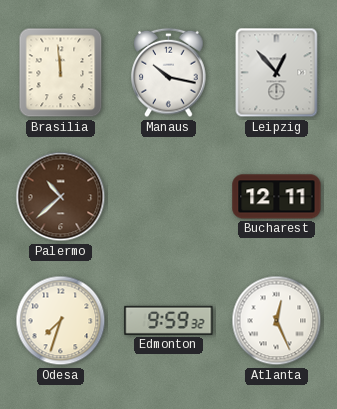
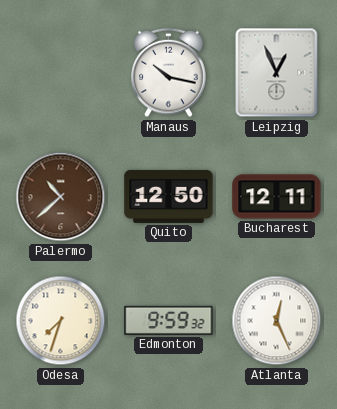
Brasilia: 11:59 -> none (61, 73)
Leipzig: 12:53 -> 12:56 (277, 73)
Quito: none -> 12:50 (169, 196)
